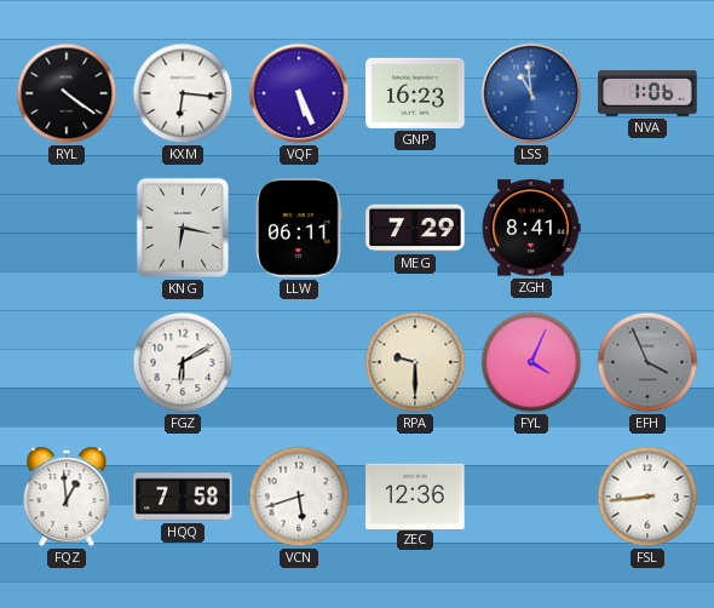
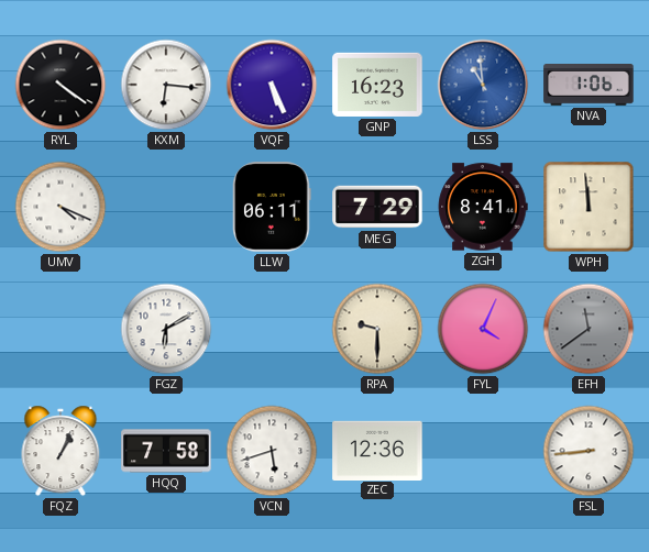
UMV: none -> 4:19 (61, 207)
KNG: 6:17 -> none (183, 228)
WPH: none -> 11:59 (588, 207)
EFH: 3:56 -> 11:39 (588, 329)
FQZ: 12:59 -> 1:04 (61, 451)
